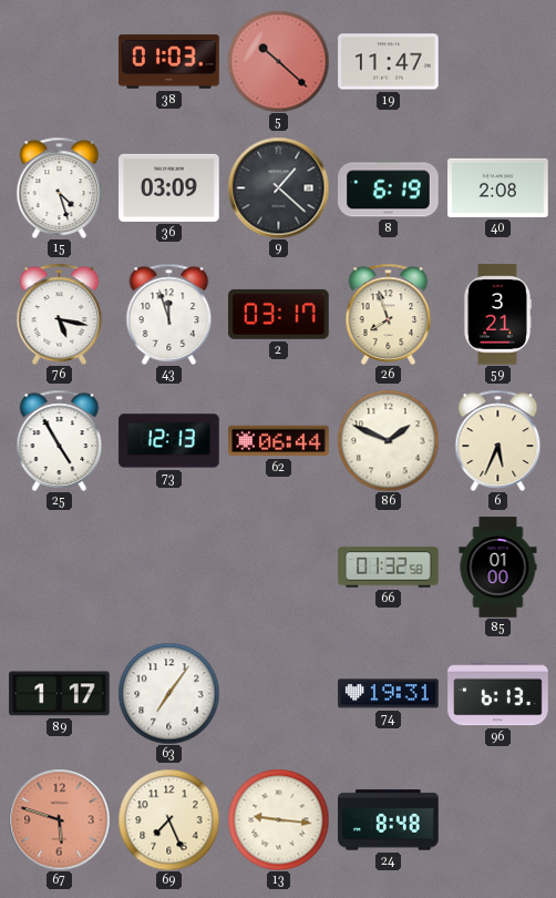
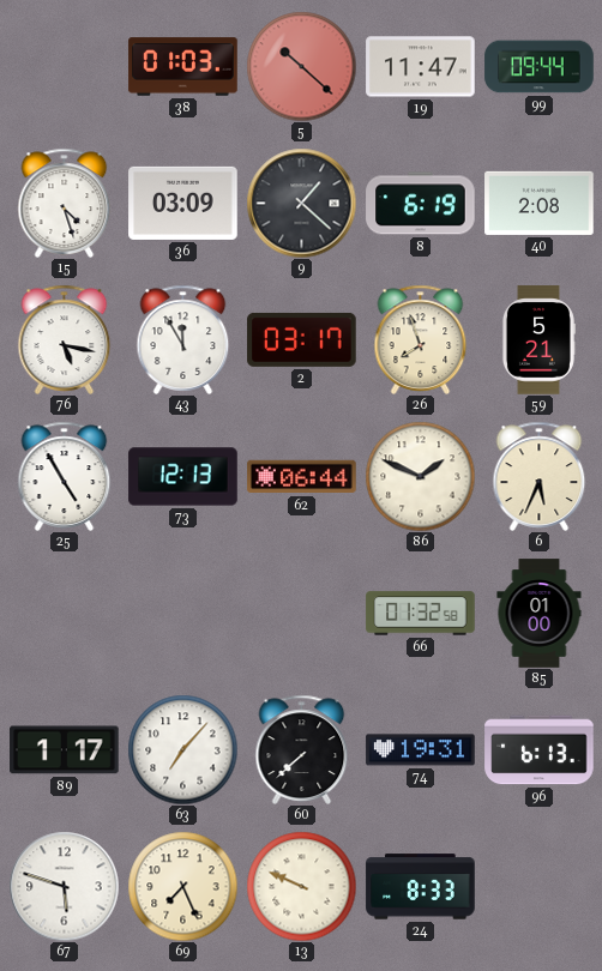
99: none -> 09:44 (540, 67)
43: 11:57 -> 11:55 (183, 339)
59: 3:21 -> 5:21 (538, 340)
63: 7:06 -> 7:07 (182, 749)
60: none -> 7:38 (302, 749)
67 dial: salmon -> white (64, 886)
13: 9:16 -> 9:49 (301, 886)
24: 8:48 -> 8:33 (421, 887)
